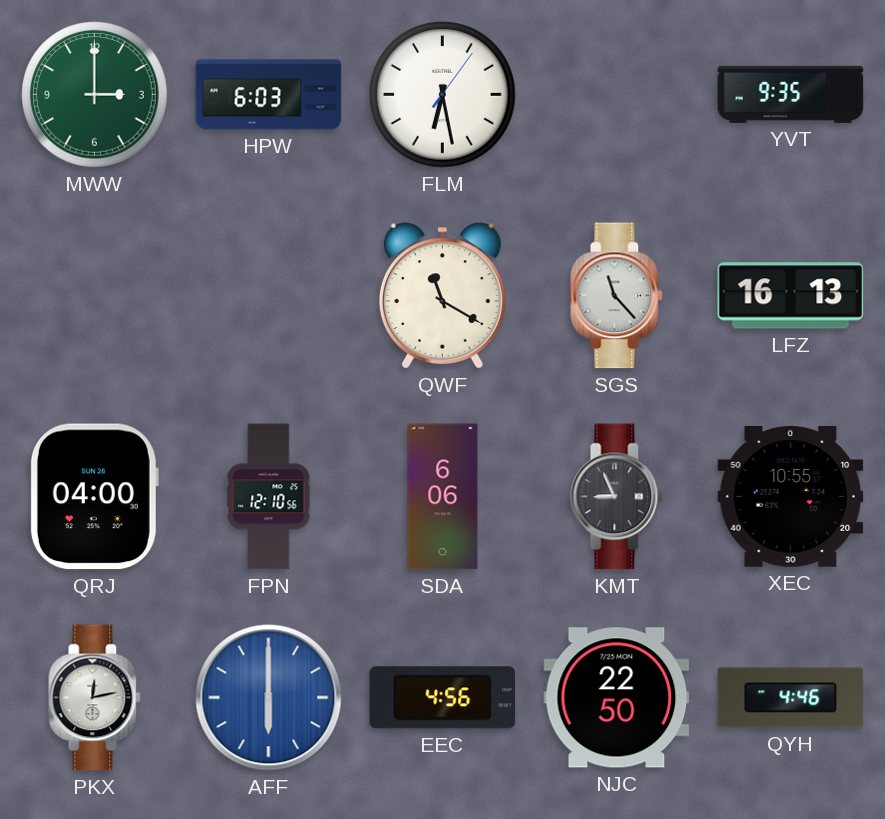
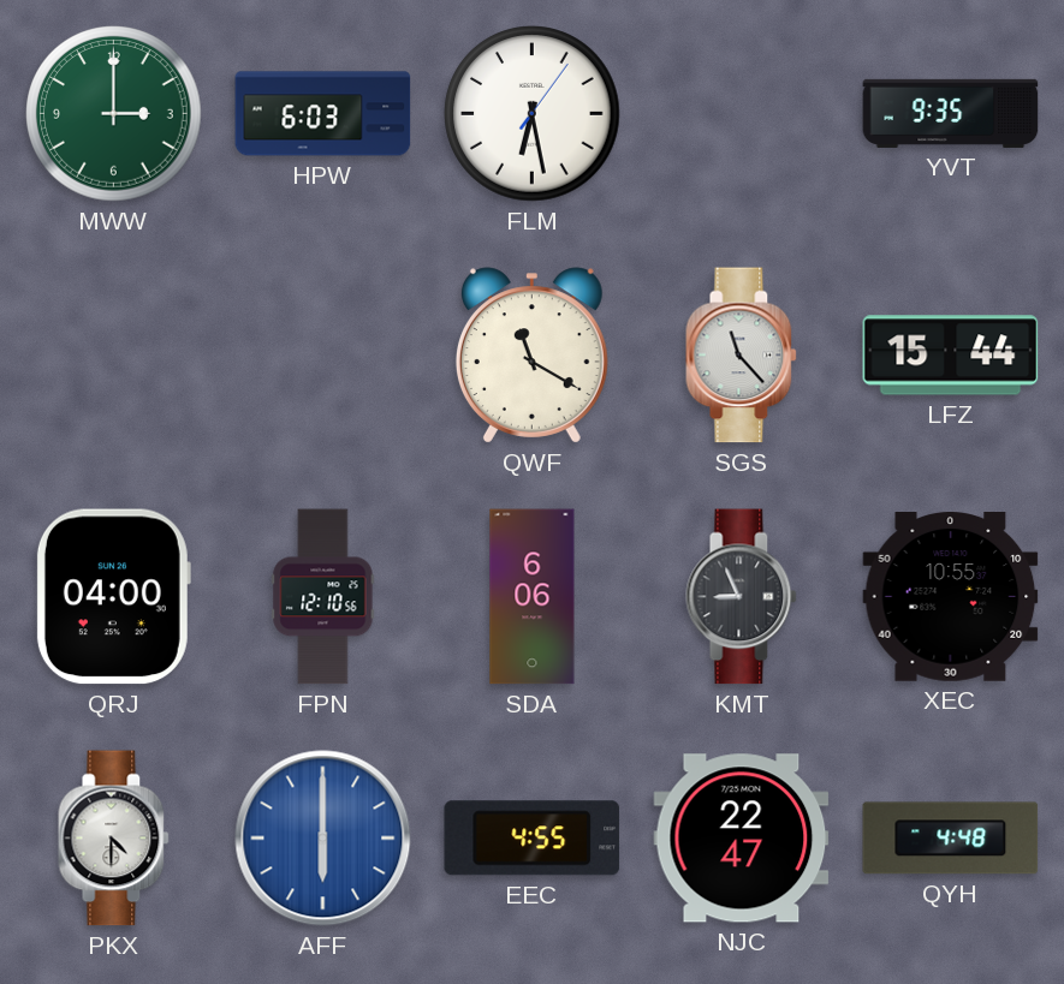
LFZ: 16:13 -> 15:44 (951, 356)
PKX: 12:13 -> 4:30 (114, 839)
EEC: 4:56 -> 4:55 (533, 839)
NJC: 22:50 -> 22:47 (742, 839)
QYH: 4:46 -> 4:48 (951, 839)
